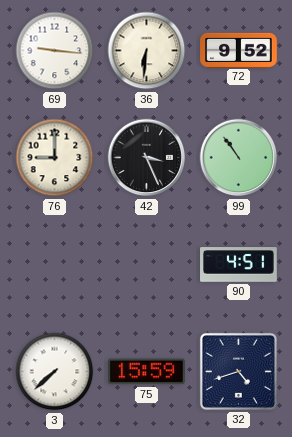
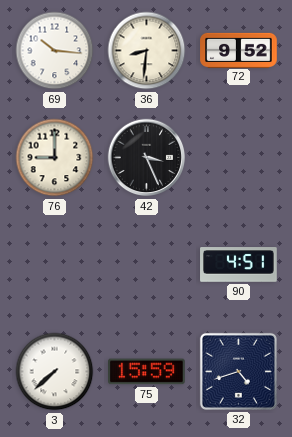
69: 9:16 -> 10:16 (55, 51)
36: 6:31 -> 8:31 (147, 51)
99: 10:54 -> none (239, 158)
